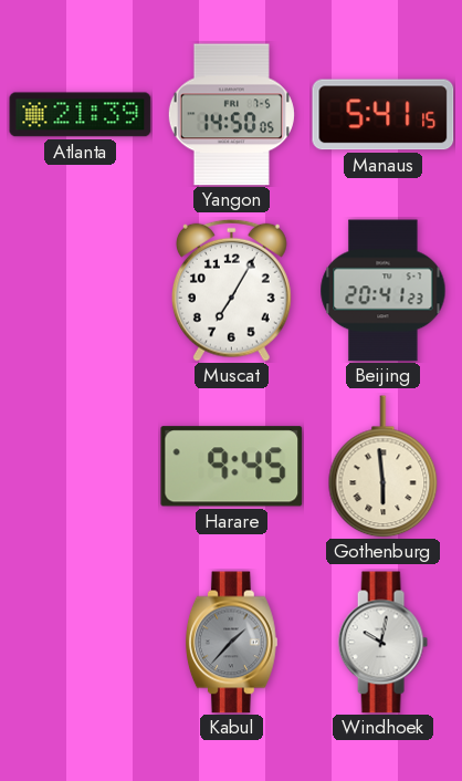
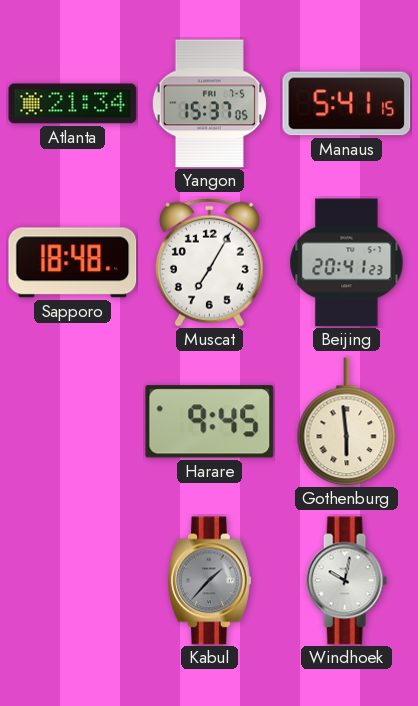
Atlanta: 21:39 -> 21:34 (73, 104)
Yangon: 14:50 -> 15:37 (209, 104)
Sapporo: none -> 18:48 (73, 263)
